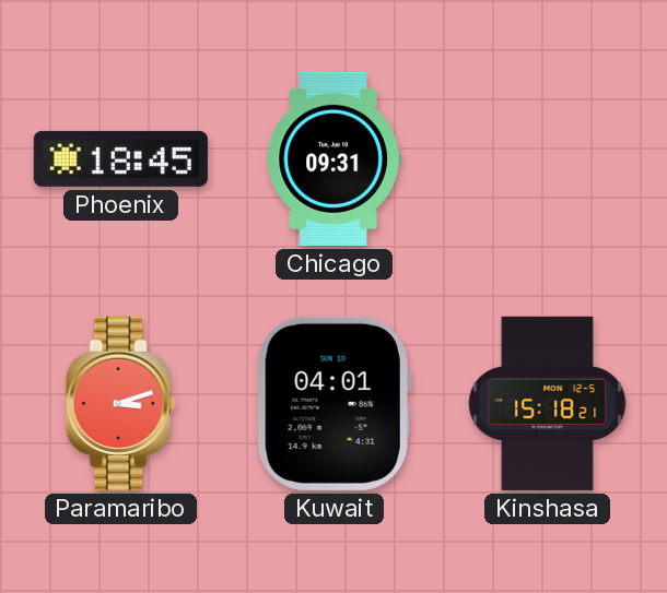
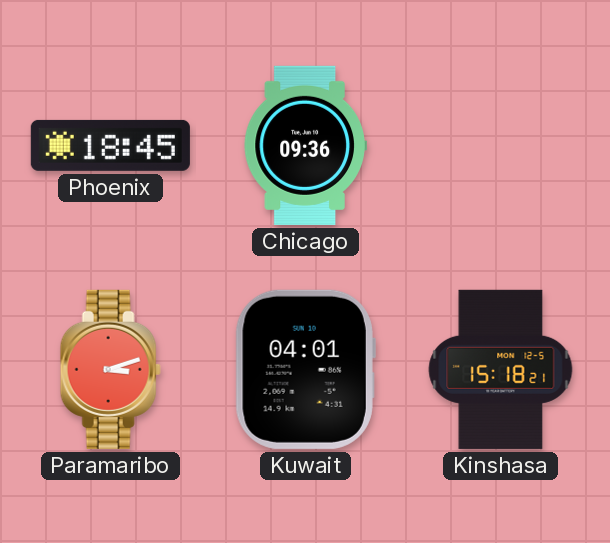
Chicago: 09:31 -> 09:36 (305, 145)
